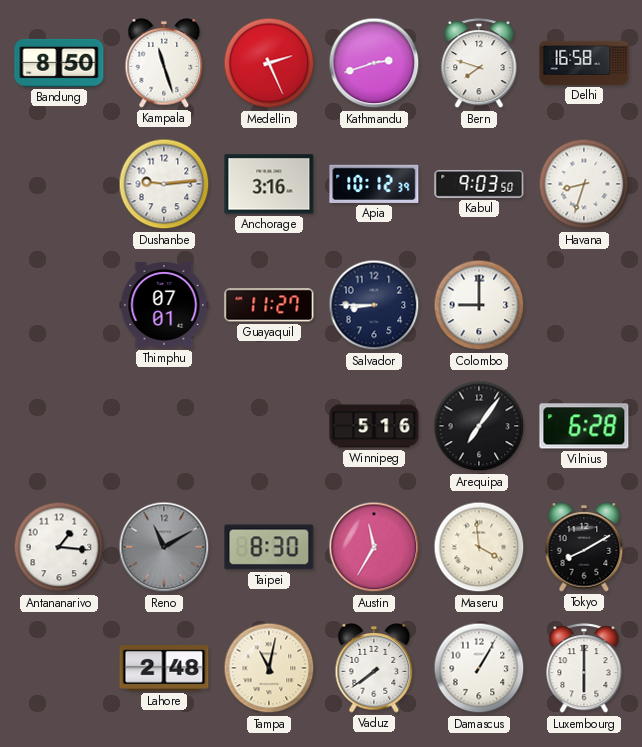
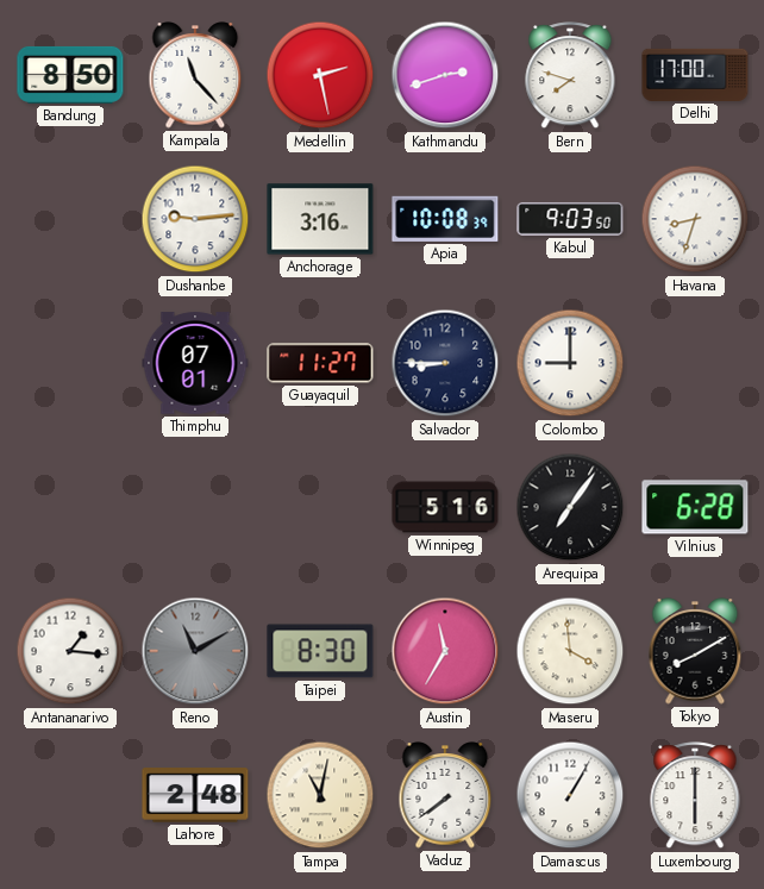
Kampala: 11:27 -> 11:23 (195, 75)
Medellin: 2:26 -> 2:28 (320, 75)
Delhi: 16:58 -> 17:00 (695, 75)
Apia: 10:12 -> 10:08 (445, 219)
